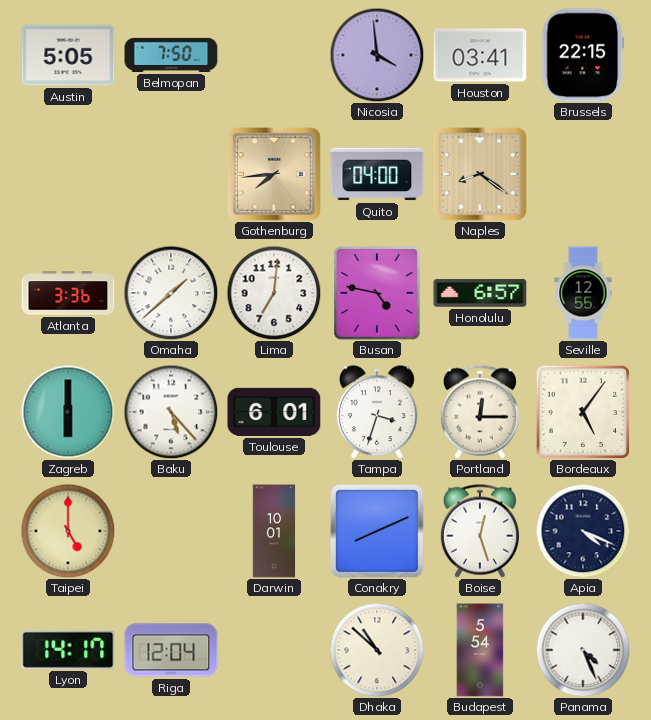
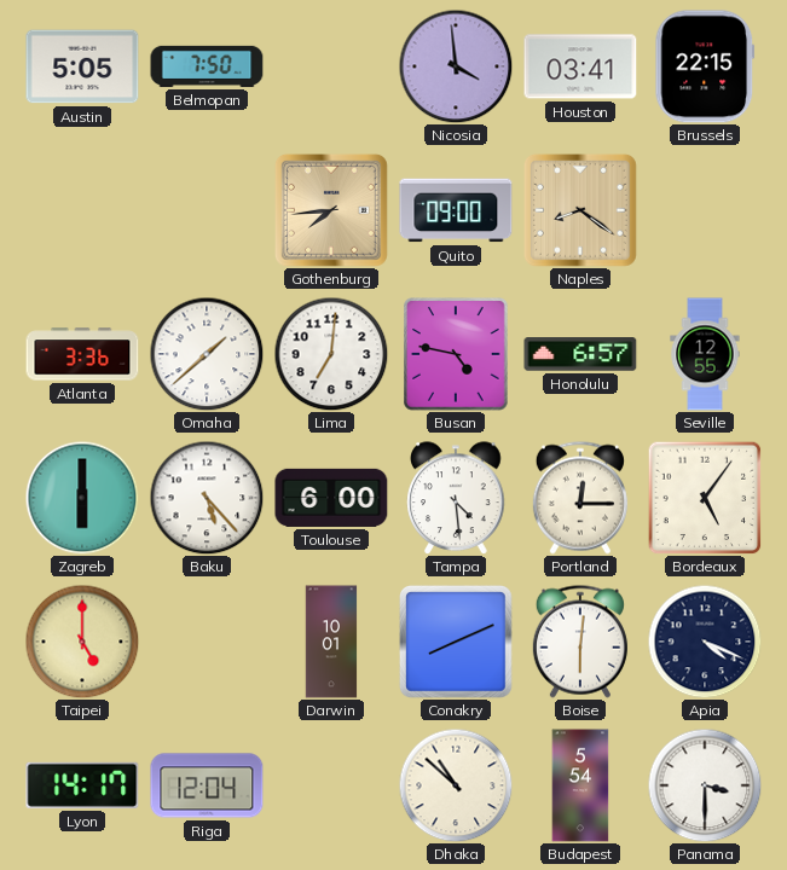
Quito: 04:00 -> 09:00 (456, 210)
Toulouse: 6:01 -> 6:00 (331, 498)
Tampa: 3:33 -> 4:29 (456, 498)
Boise: 12:27 -> 6:01 (580, 642)
Panama: 4:26 -> 3:30 (705, 785)
